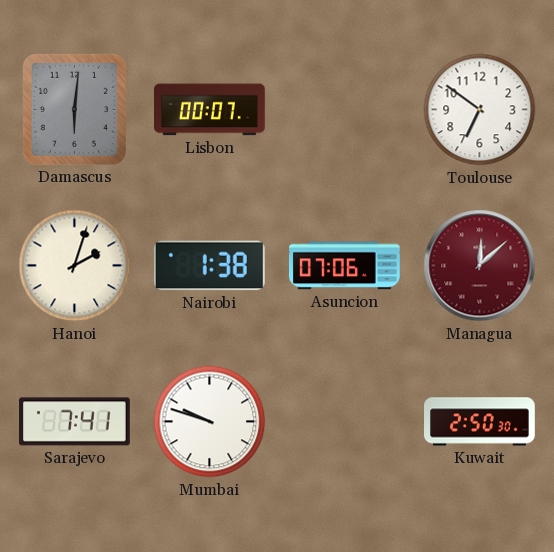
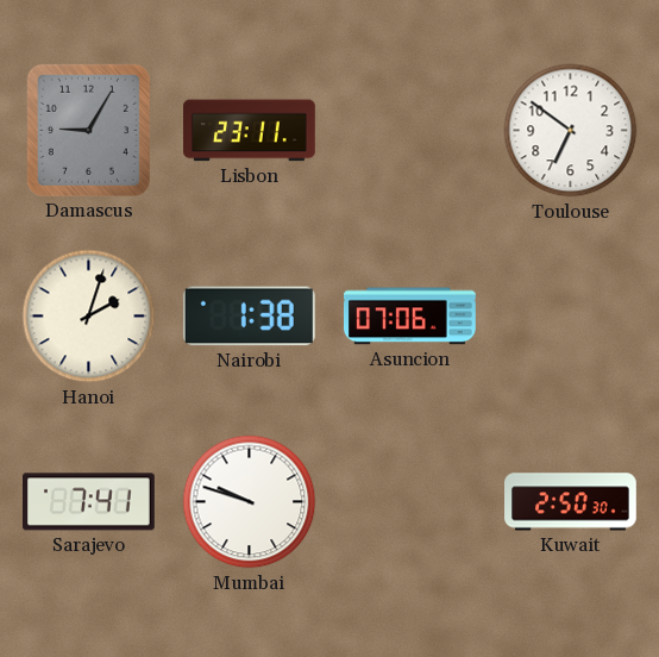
Damascus: 6:01 -> 9:05 (88, 130)
Lisbon: 00:07 -> 23:11 (250, 131)
Managua: 12:08 -> none (480, 266)
